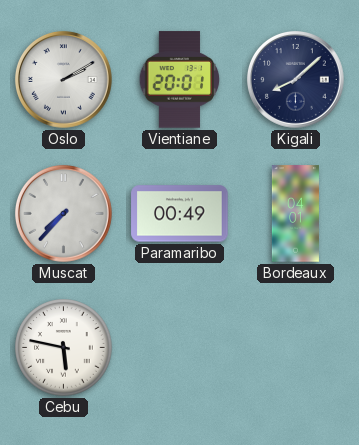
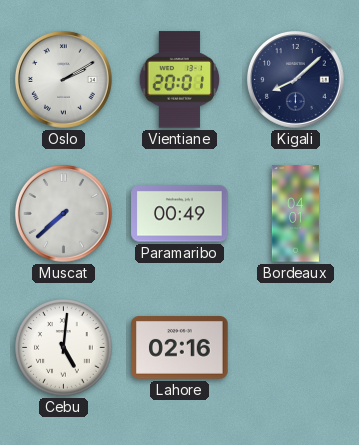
Muscat: 7:37 -> 7:38 (63, 213)
Cebu: 5:47 -> 5:01 (64, 348)
Lahore: none -> 02:16 (180, 348)
